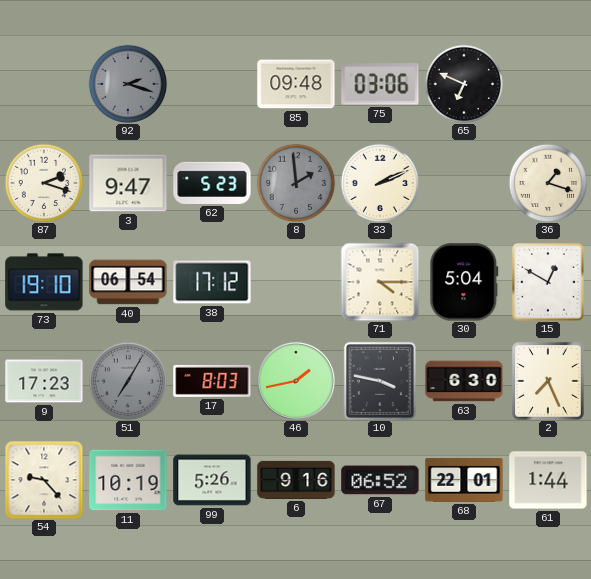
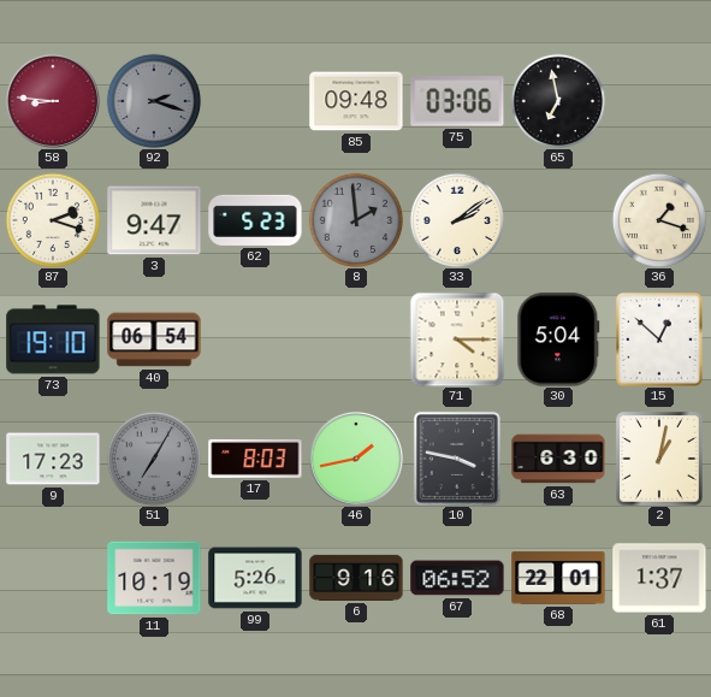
58: none -> 8:46 (53, 101)
65: 6:49 -> 6:58 (558, 101)
33: 2:11 -> 2:09 (457, 220)
38: 17:12 -> none (212, 282)
15: 12:50 -> 12:52 (660, 339)
2: 7:26 -> 1:02 (660, 459)
54: 9:23 -> none (44, 480)
61: 1:44 -> 1:37 (659, 578)
